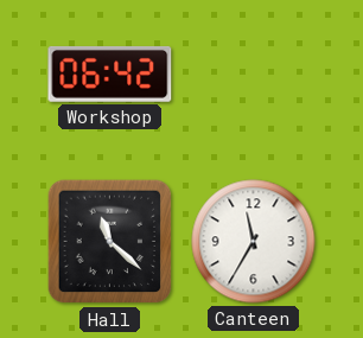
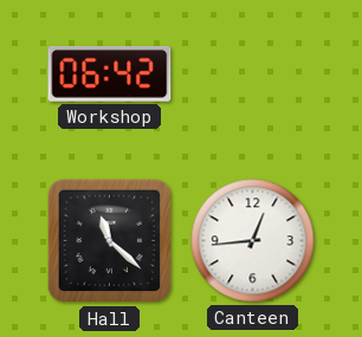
Canteen: 11:35 -> 12:44 (253, 241)
